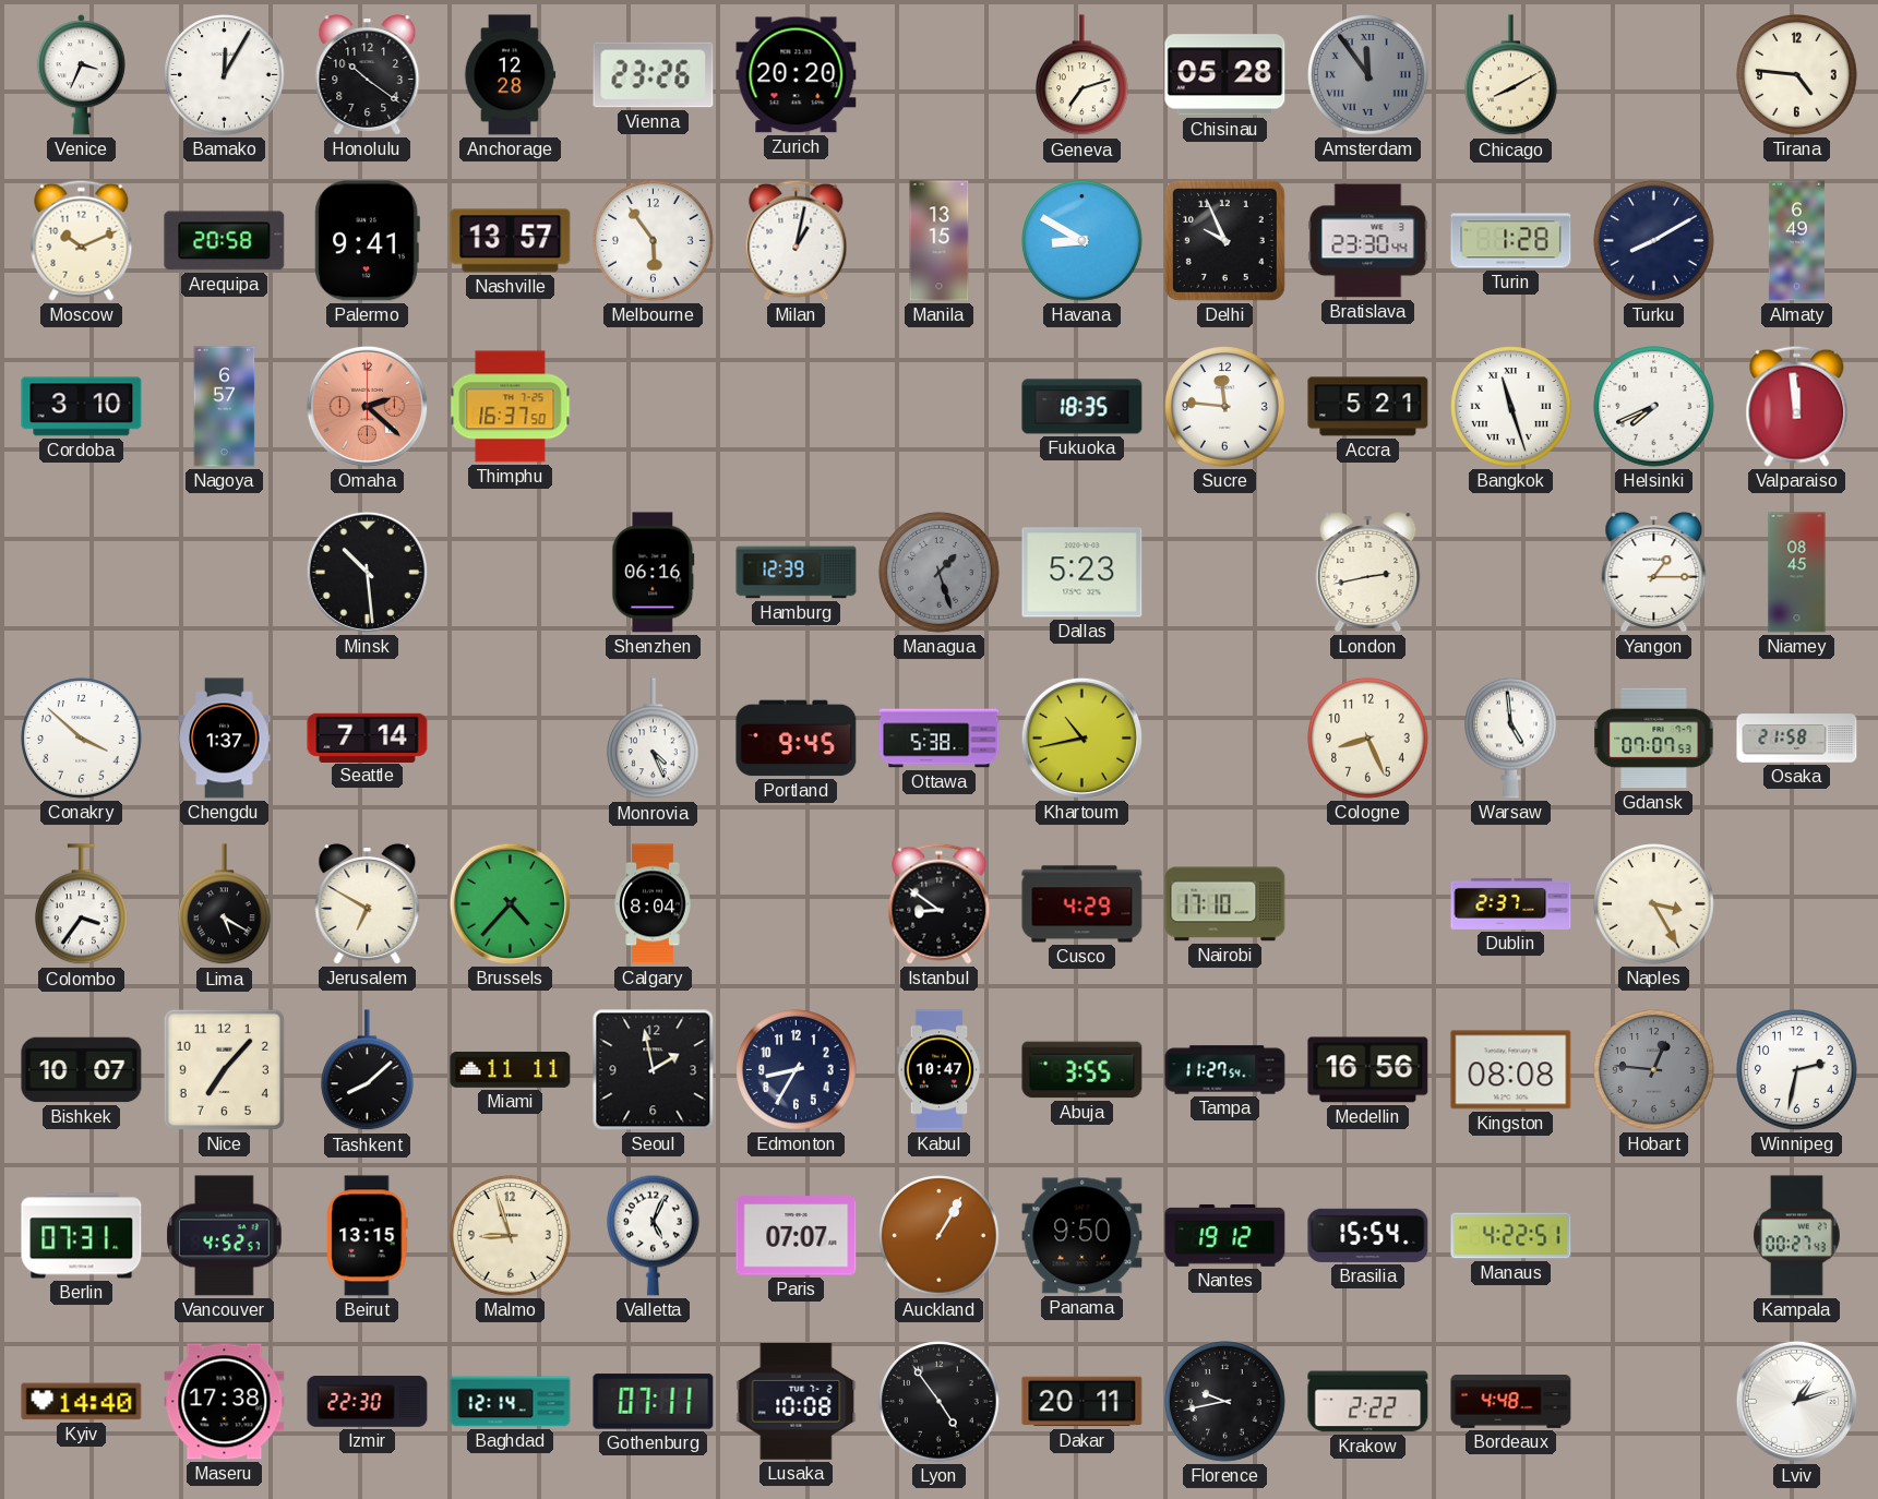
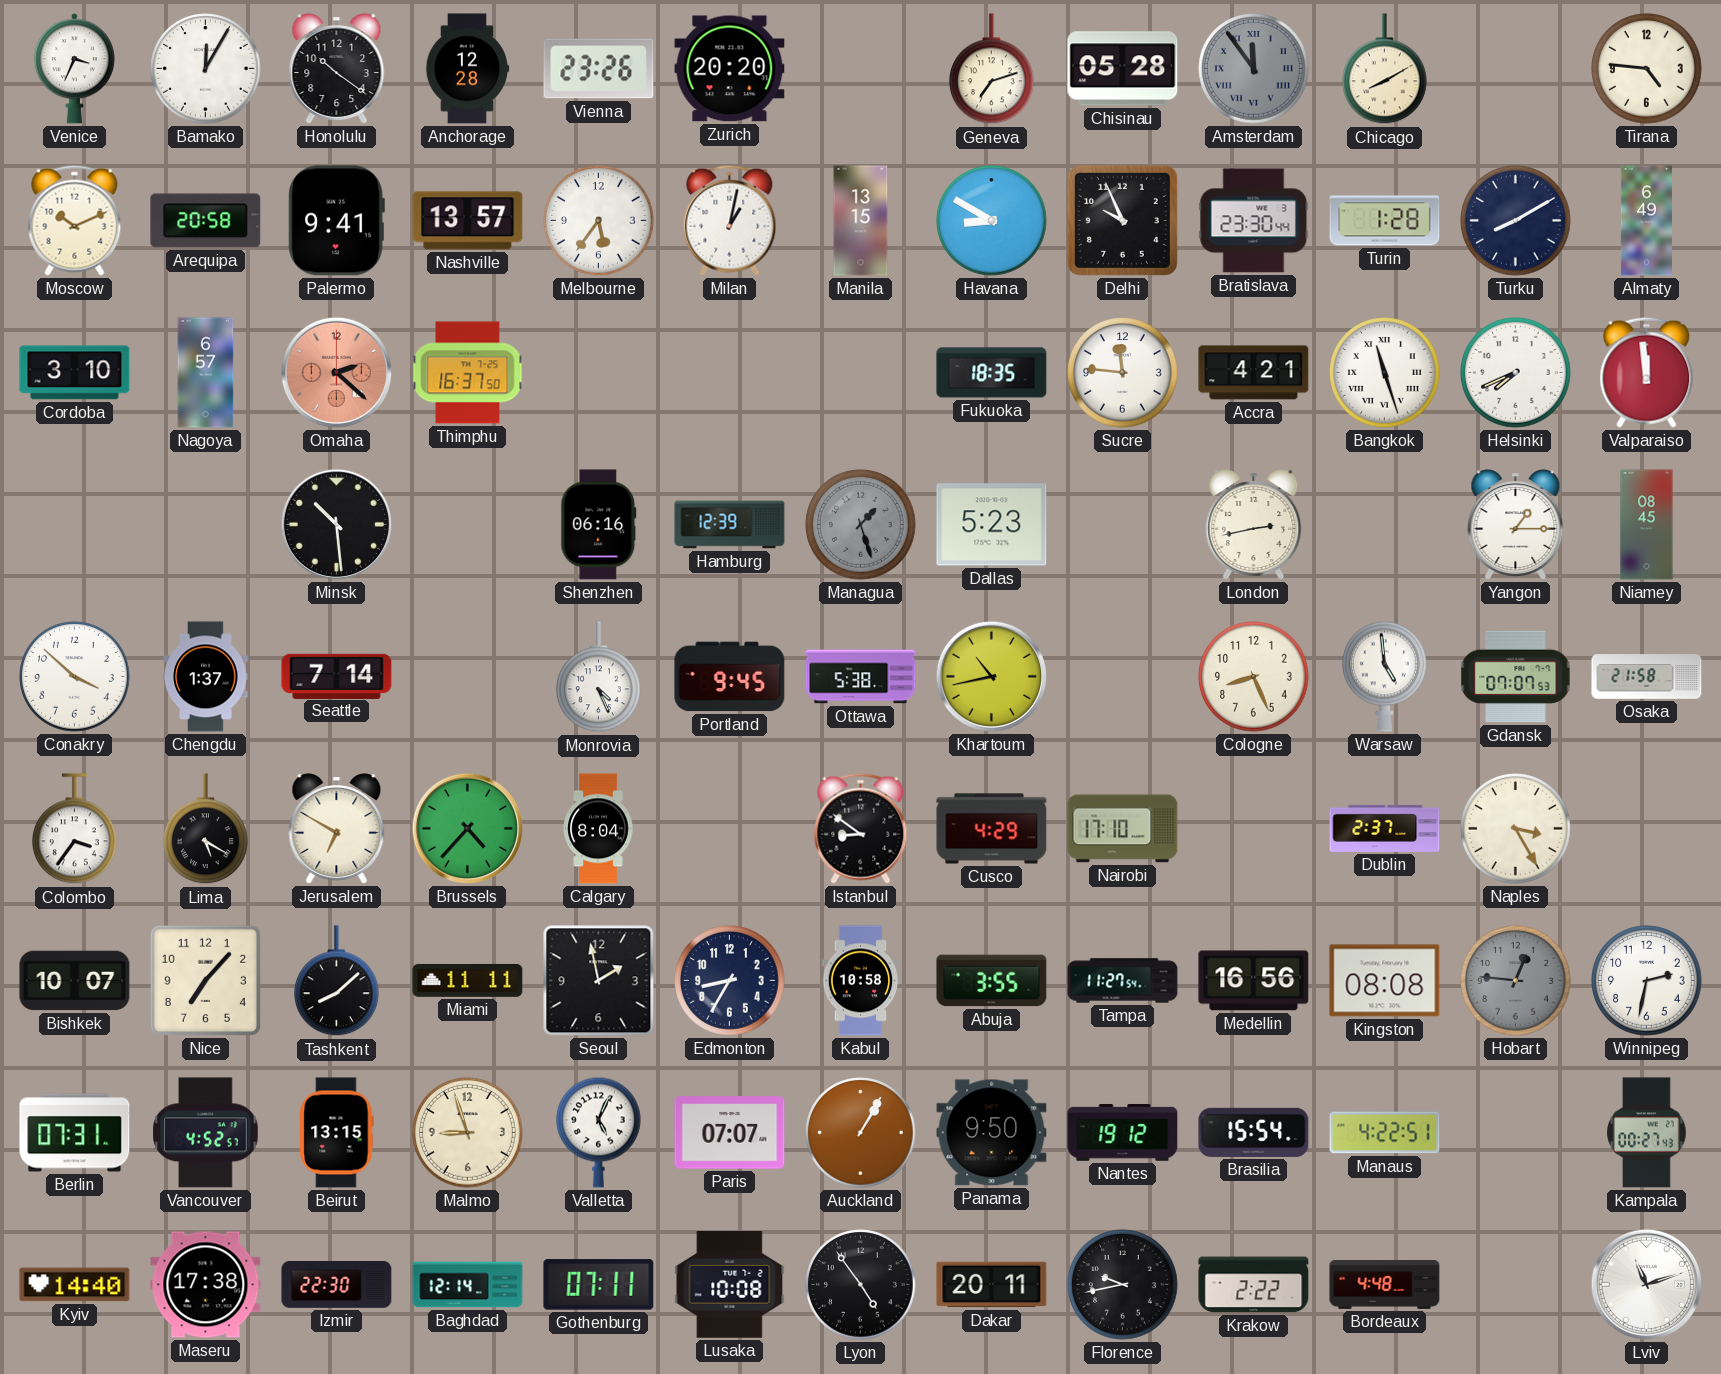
Melbourne: 5:54 -> 5:36 (599, 221)
Accra: 5:21 -> 4:21 (1254, 373)
Kabul: 10:47 -> 10:58 (861, 981)
Lviv: 1:12 -> 11:12 (1646, 1284)
